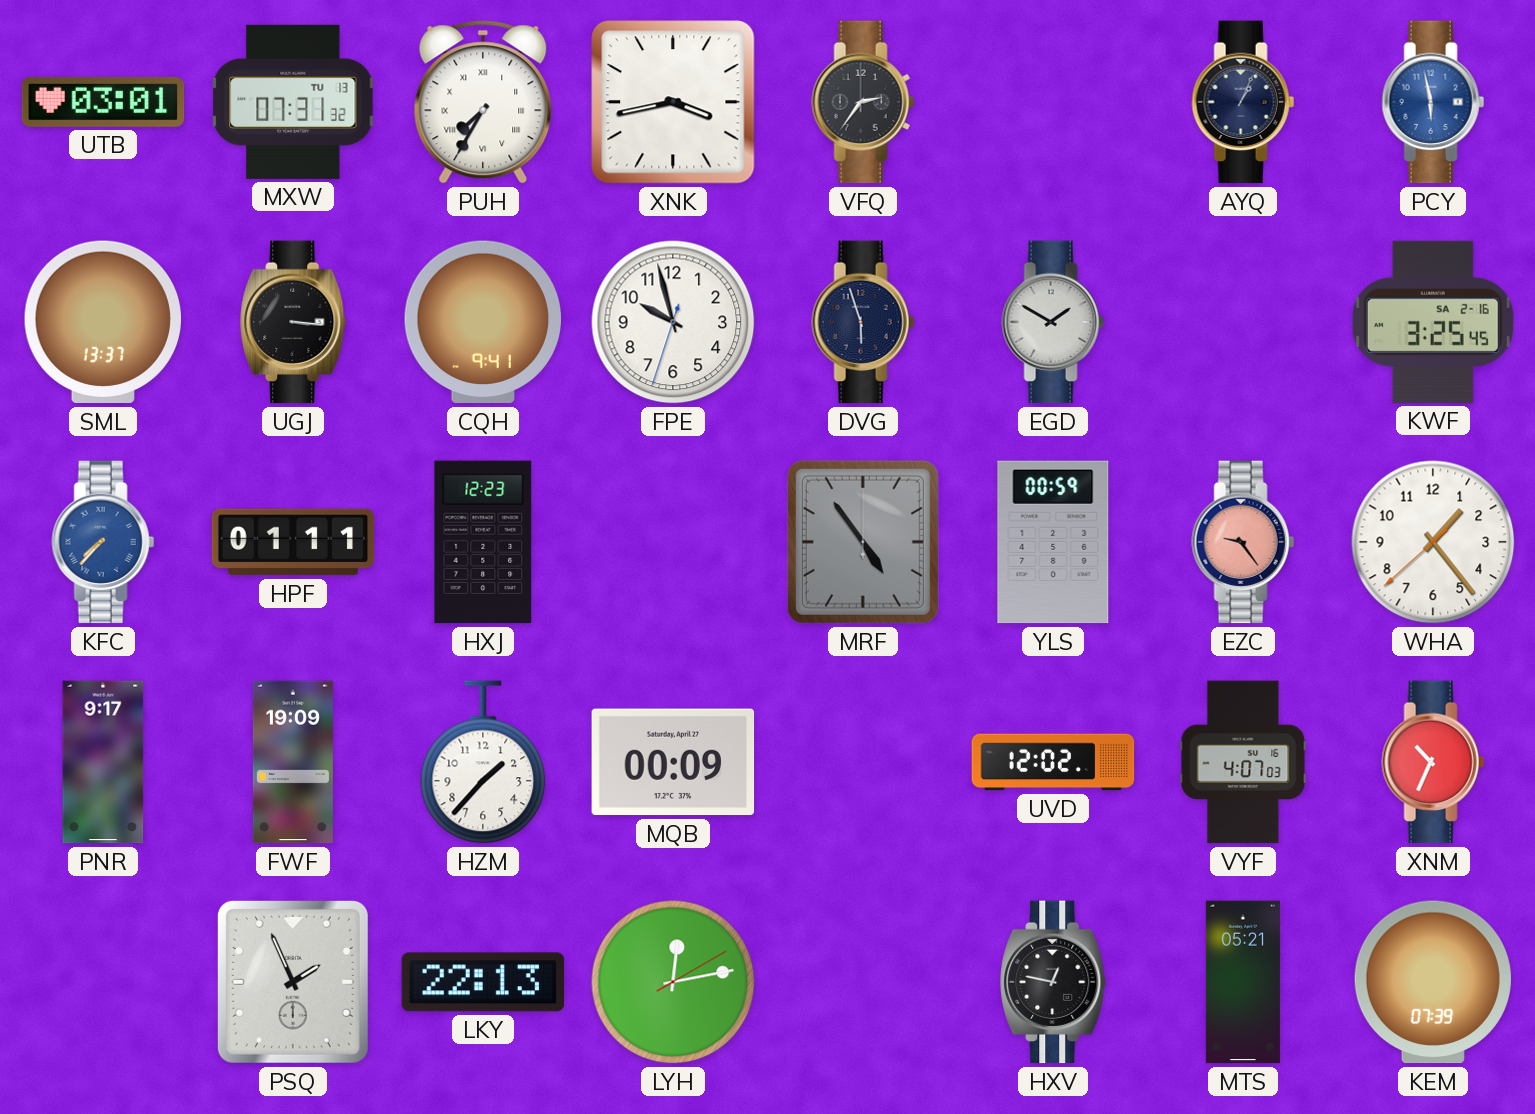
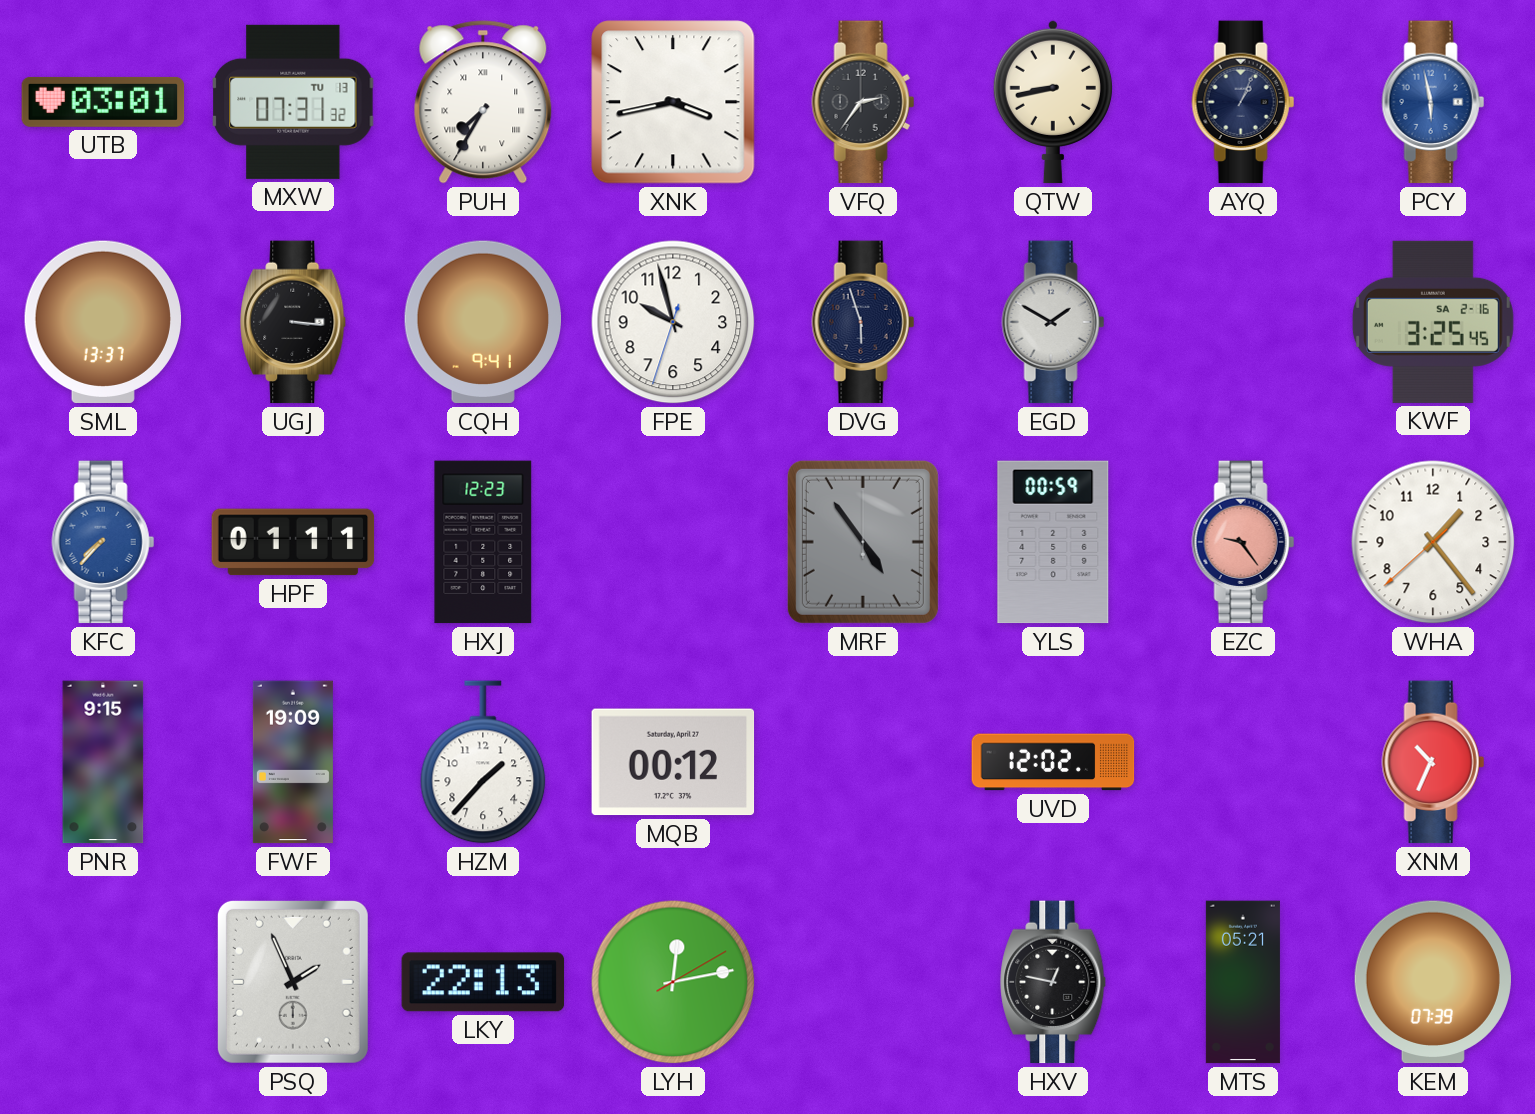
QTW: none -> 8:43 (1053, 102)
PNR: 9:17 -> 9:15 (103, 762)
MQB: 00:09 -> 00:12 (673, 762)
VYF: 4:07 -> none (1243, 762)
